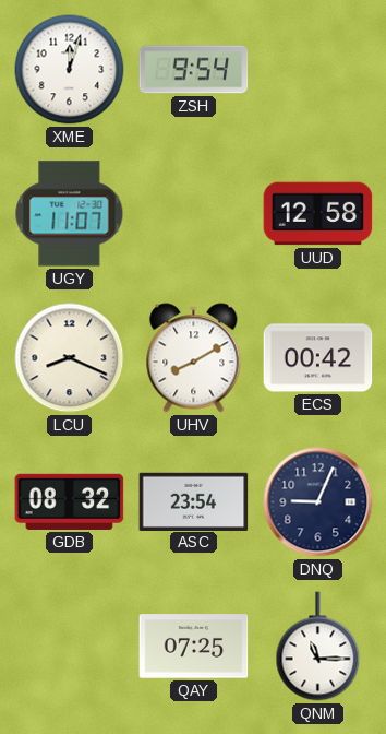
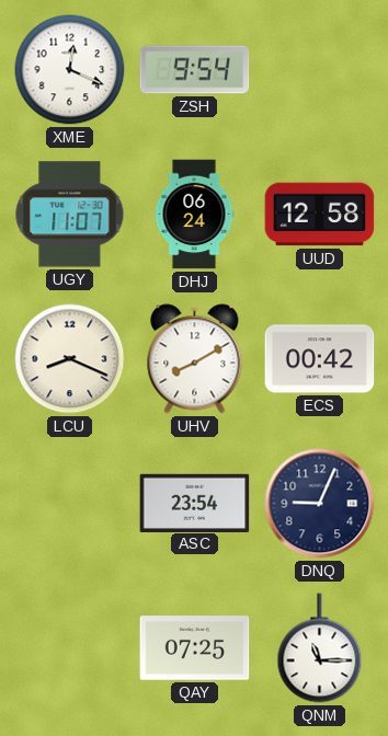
XME: 12:03 -> 12:19 (70, 70)
DHJ: none -> 06:24 (194, 215)
GDB: 08:32 -> none (70, 501)
